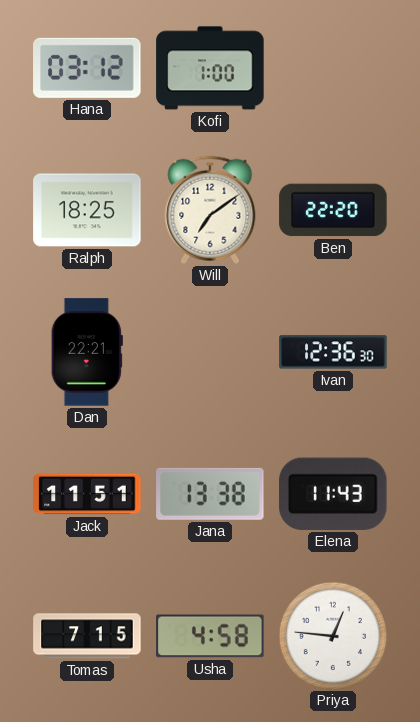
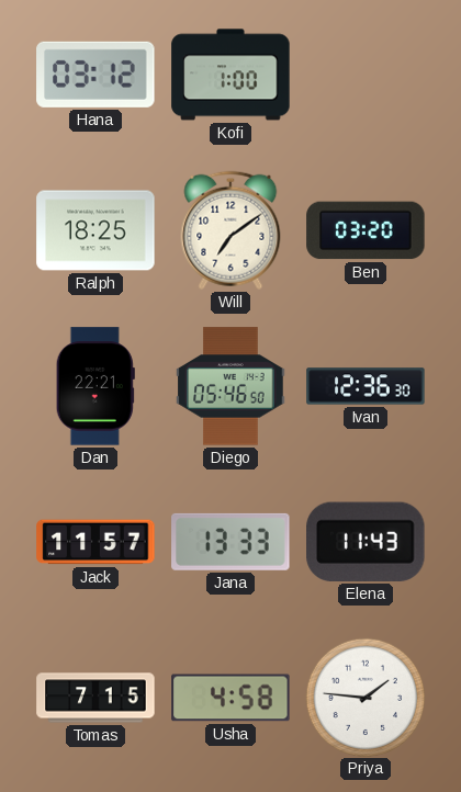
Ben: 22:20 -> 03:20 (366, 230)
Diego: none -> 05:46 (231, 386)
Jack: 11:51 -> 11:57 (95, 542)
Jana: 13:38 -> 13:33 (231, 542)
Priya: 12:46 -> 1:46 (364, 697)
